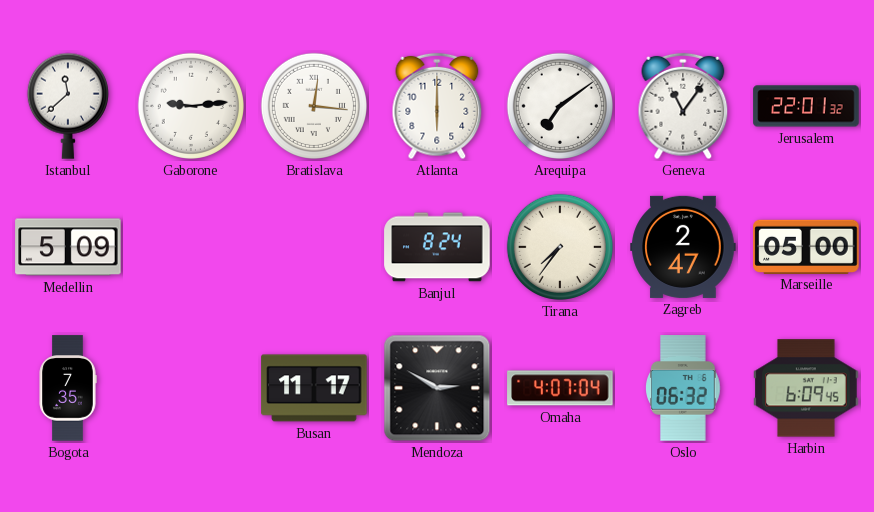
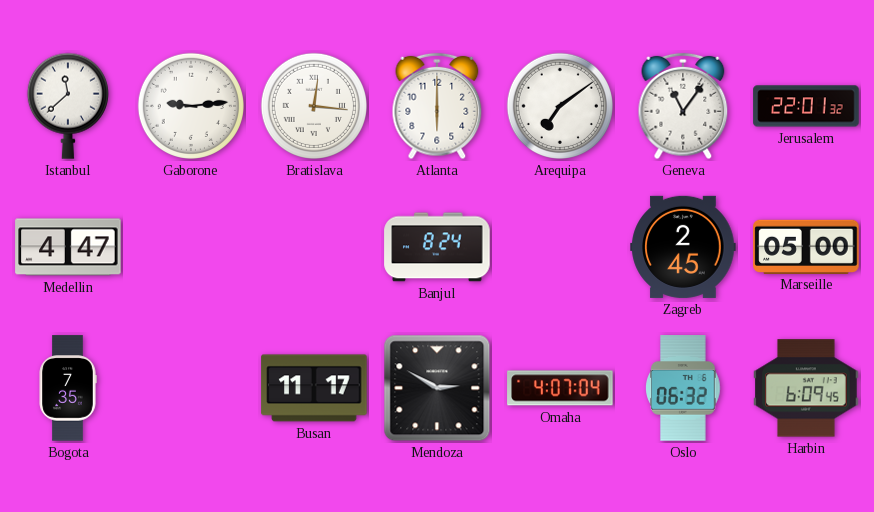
Medellin: 5:09 -> 4:47 (68, 247)
Tirana: 7:36 -> none (560, 247)
Zagreb: 2:47 -> 2:45 (683, 247)
